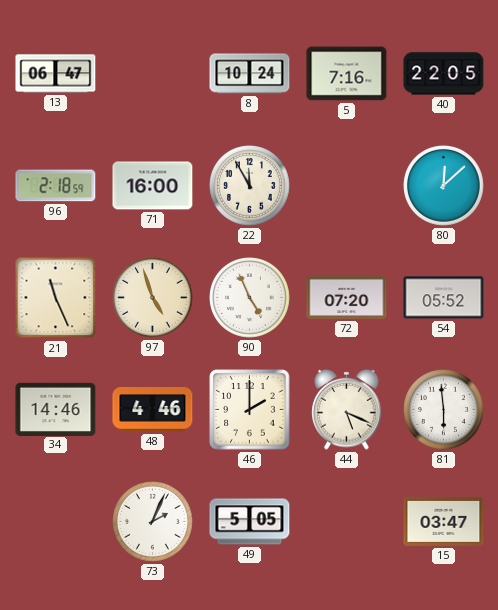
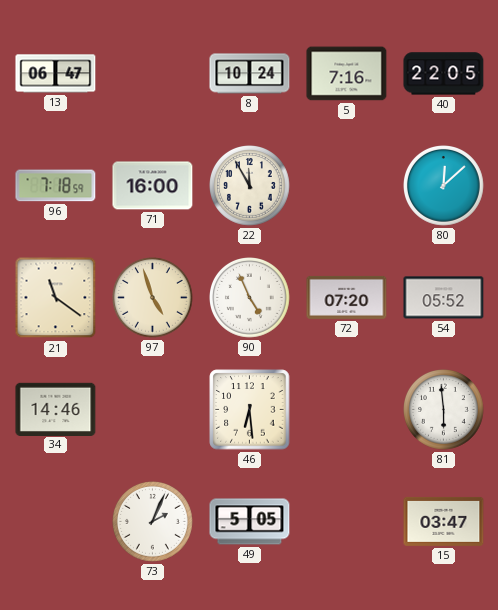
96: 2:18 -> 7:18 (56, 186)
21: 11:26 -> 11:21 (56, 298)
48: 4:46 -> none (153, 410)
46: 2:00 -> 6:29 (250, 410)
44: 5:19 -> none (347, 409)
